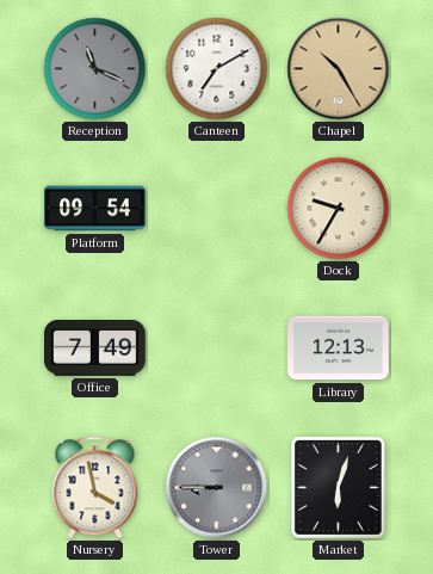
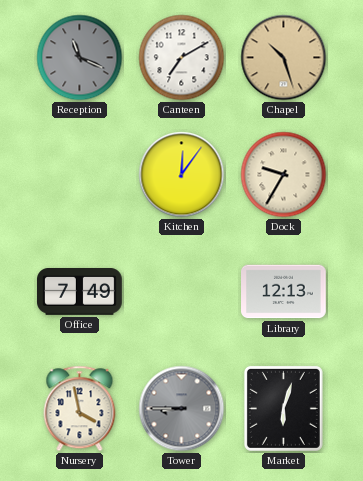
Chapel: 10:25 -> 10:27 (284, 58)
Platform: 09:54 -> none (95, 209)
Kitchen: none -> 12:06 (182, 175)
